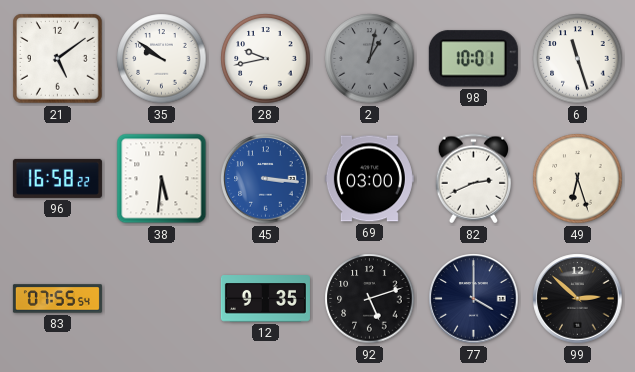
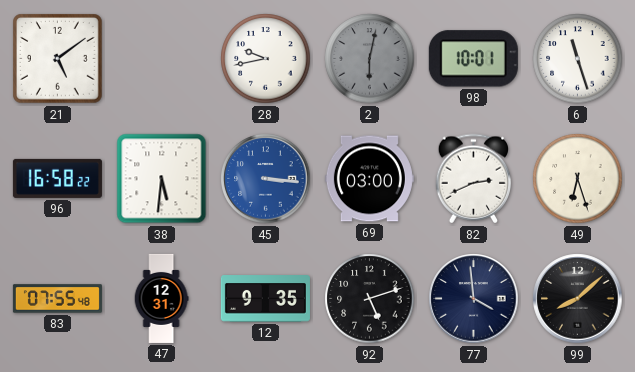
35: 9:51 -> none (162, 59)
2: 1:02 -> 6:02 (370, 59)
83: 07:55:54 -> 07:55:48 (57, 299)
47: none -> 12:31 (161, 298)
77: 4:00 -> 3:59 (474, 299)
99: 2:52 -> 8:08 (578, 299)
